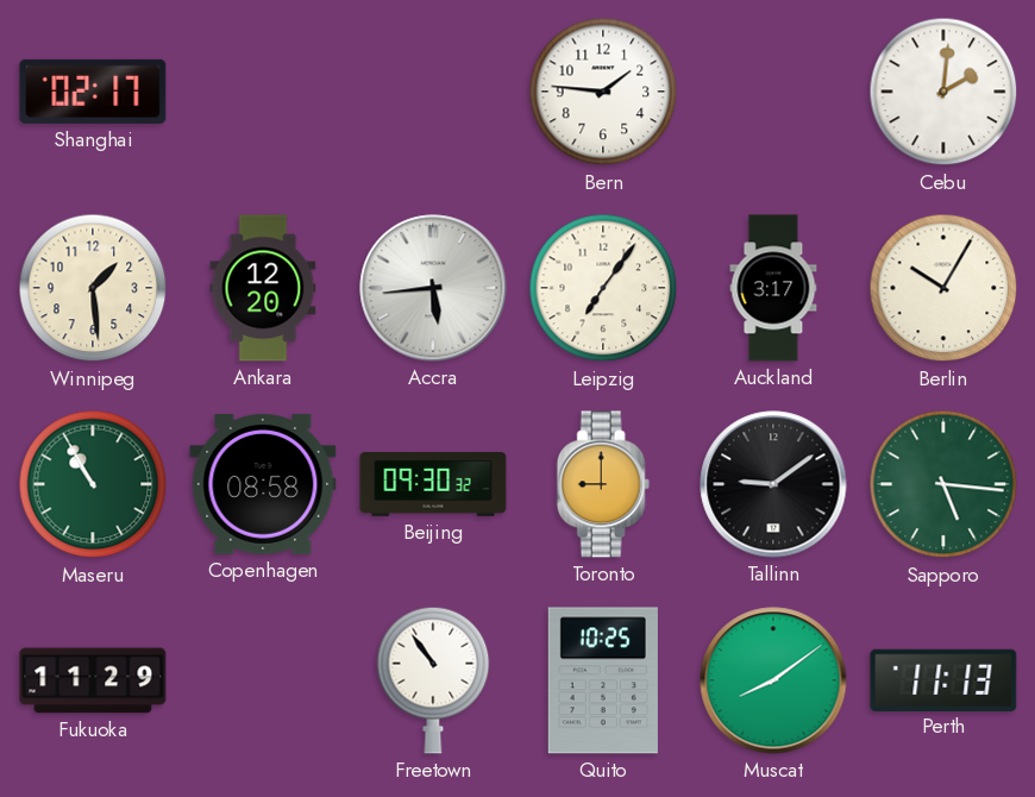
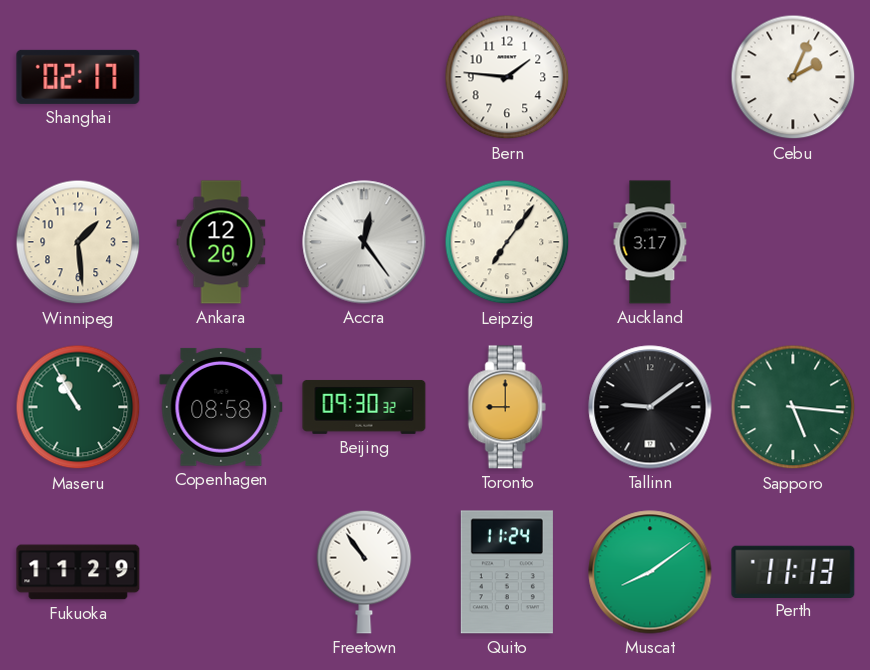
Cebu: 2:01 -> 2:04 (793, 77)
Accra: 5:44 -> 12:24 (364, 242)
Berlin: 10:05 -> none (943, 288)
Quito: 10:25 -> 11:24 (507, 572)
